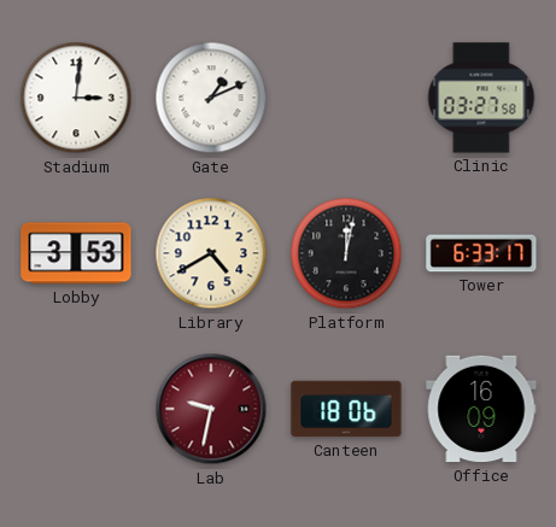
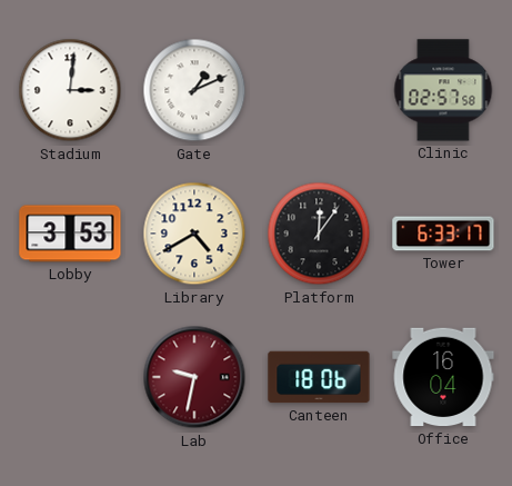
Clinic: 03:27 -> 02:57 (443, 90)
Platform: 12:02 -> 12:06 (319, 234)
Office: 16:09 -> 16:04 (443, 377)
